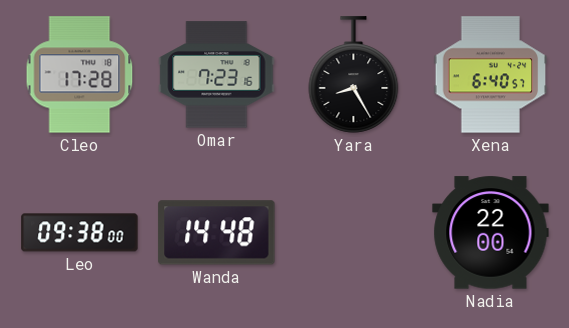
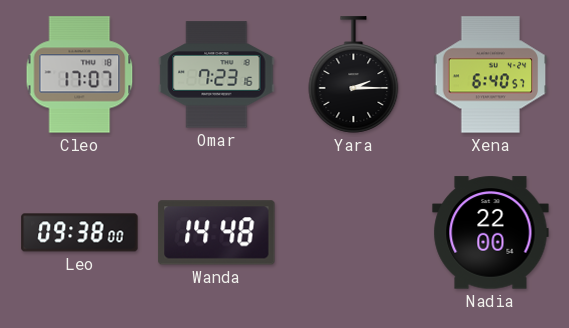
Cleo: 17:28 -> 17:07 (80, 75)
Yara: 8:25 -> 2:15 (354, 75)
